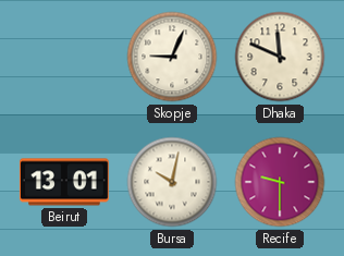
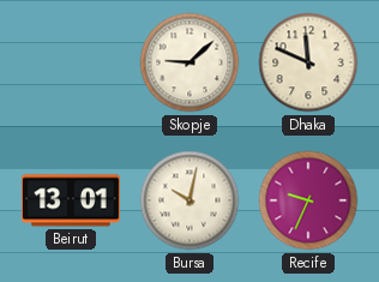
Skopje: 9:04 -> 9:08 (189, 62)
Recife: 9:30 -> 9:34 (308, 200)
